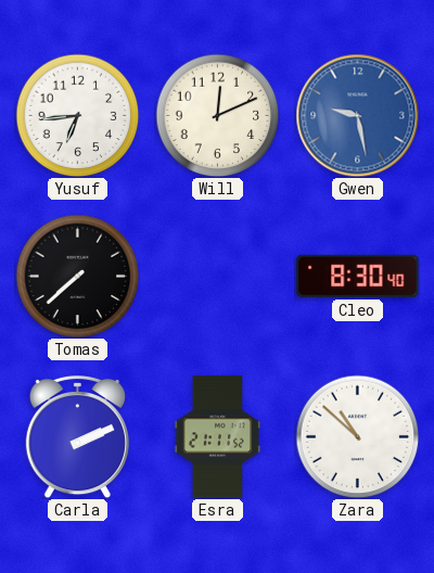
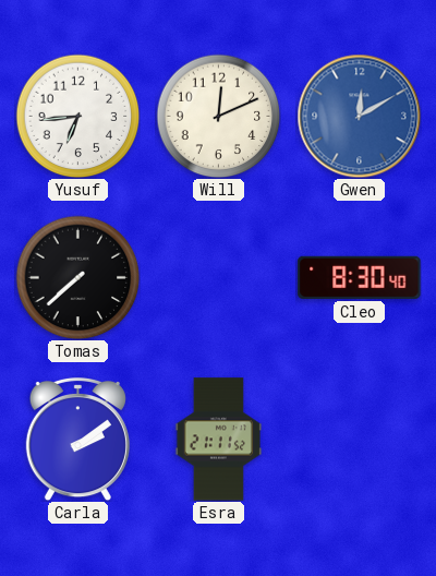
Gwen: 9:28 -> 12:10 (359, 116)
Carla: 2:11 -> 2:09 (77, 439)
Zara: 10:52 -> none (357, 436)
